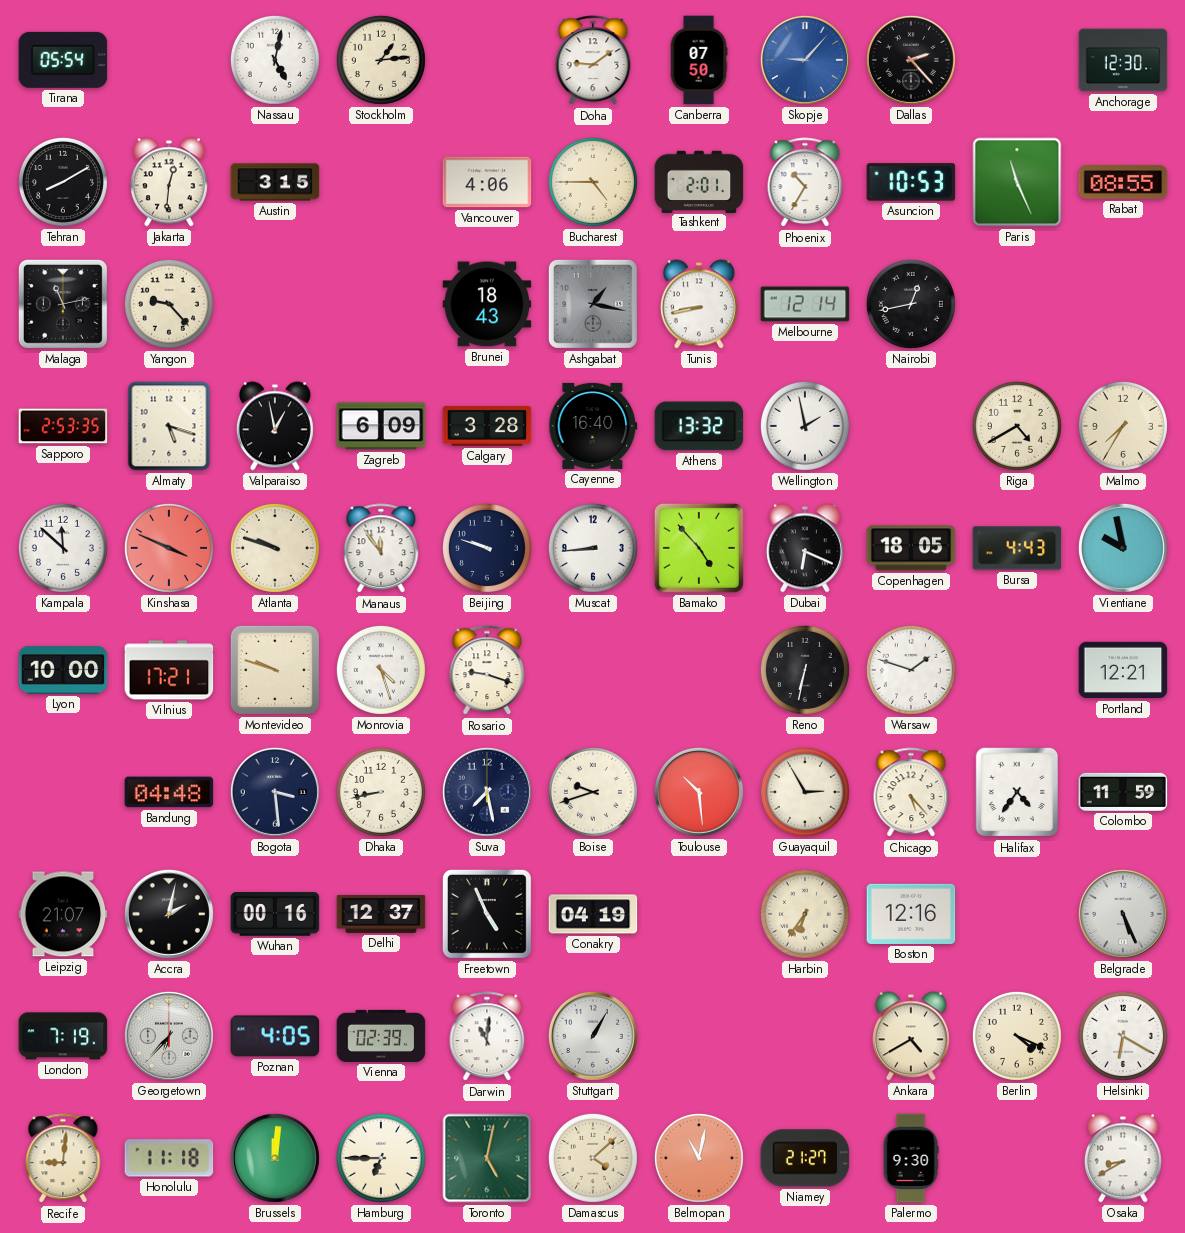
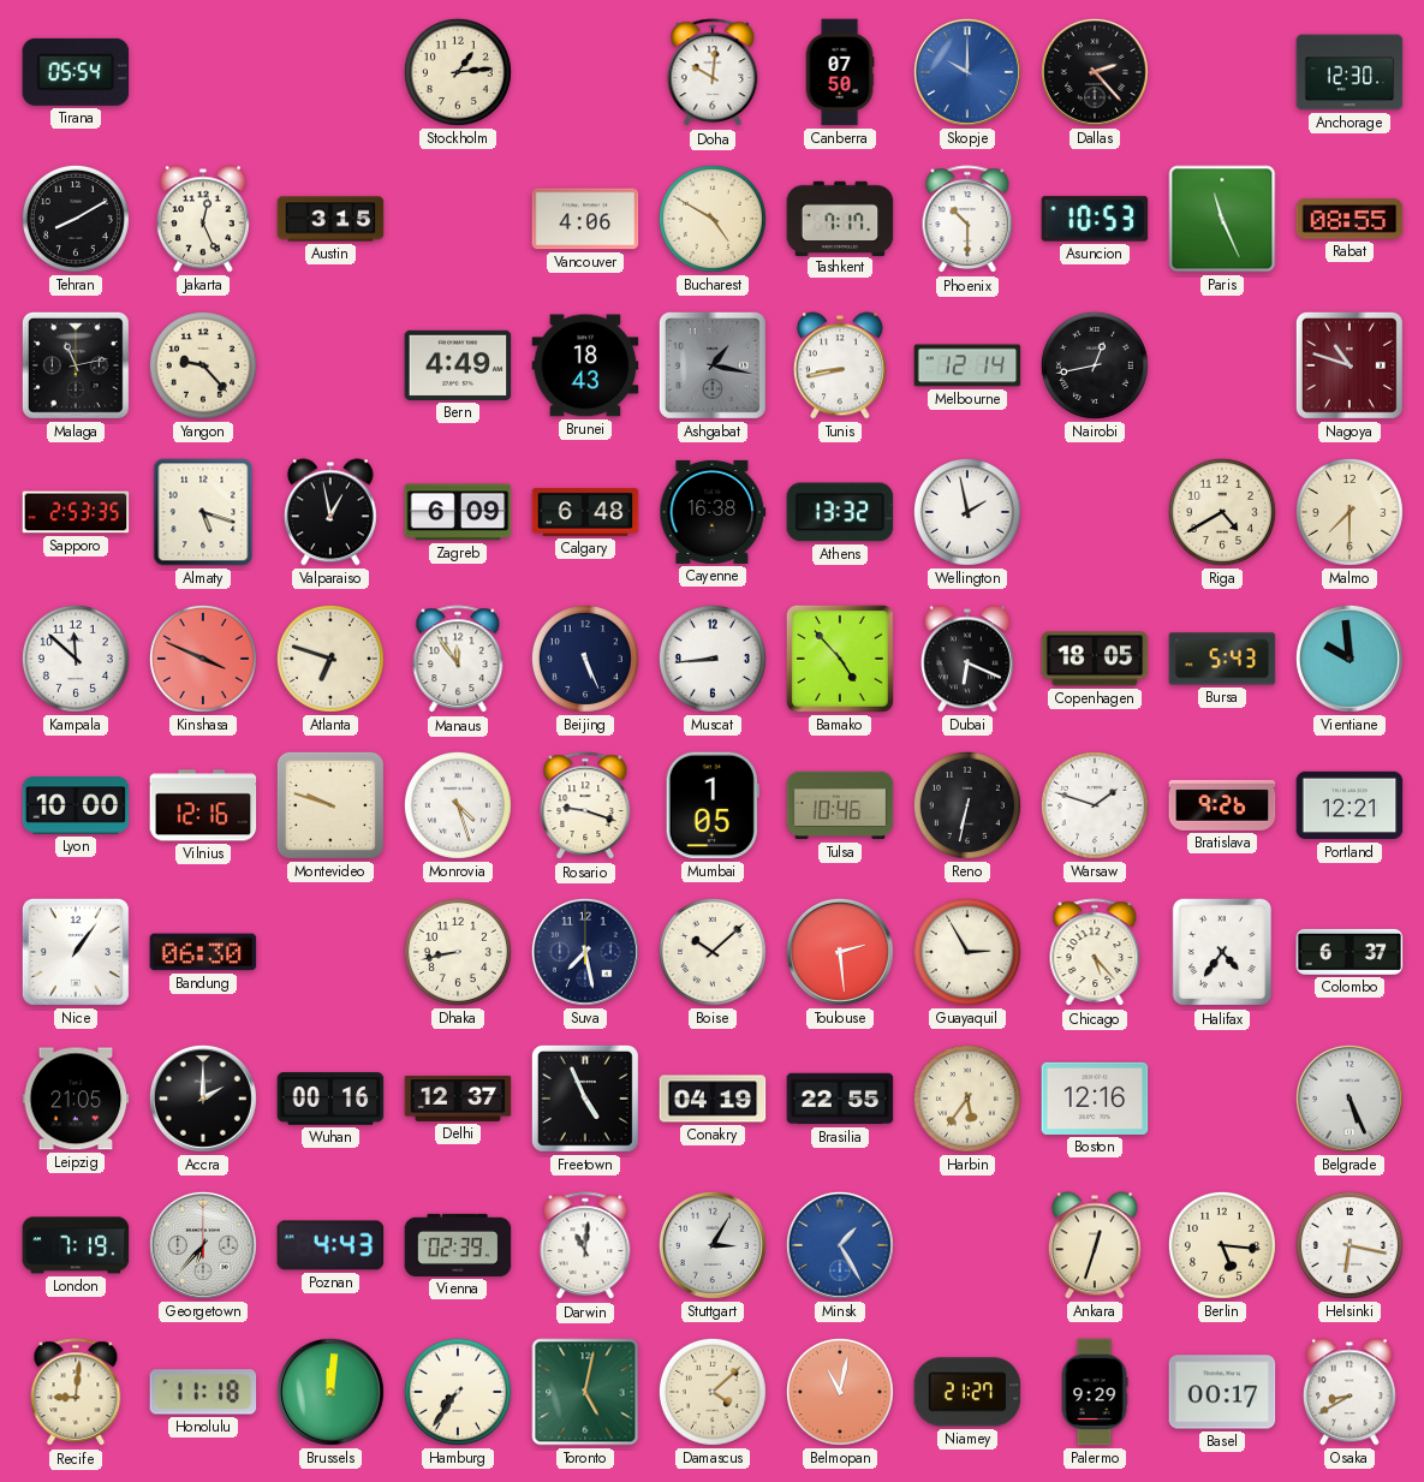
Nassau: 5:02 -> none (275, 60)
Doha: 9:09 -> 10:01 (713, 73)
Skopje: 9:07 -> 10:00 (967, 72)
Jakarta: 12:31 -> 12:26 (203, 219)
Bucharest: 4:45 -> 4:50 (713, 219)
Tashkent: 2:01 -> 7:17 (840, 218)
Phoenix: 10:35 -> 10:30 (967, 220)
Bern: none -> 4:49 (458, 365)
Nagoya: none -> 10:48 (1349, 365)
Calgary: 3:28 -> 6:48 (585, 512)
Cayenne: 16:40 -> 16:38 (713, 512)
Malmo: 7:35 -> 7:30 (1349, 512)
Atlanta: 9:48 -> 6:48 (330, 659)
Beijing: 9:48 -> 5:26 (585, 659)
Bursa: 4:43 -> 5:43 (1222, 659)
Vientiane: 9:58 -> 9:59 (1349, 659)
Vilnius: 17:21 -> 12:16 (203, 805)
Mumbai: none -> 1:05 (713, 805)
Tulsa: none -> 10:46 (840, 805)
Bratislava: none -> 9:26 (1222, 805)
Nice: none -> 1:06 (76, 952)
Bandung: 04:48 -> 06:30 (203, 952)
Bogota: 3:29 -> none (275, 792)
Boise: 9:42 -> 10:08 (713, 952)
Toulouse: 10:29 -> 2:29 (840, 952)
Colombo: 11:59 -> 6:37 (1349, 952)
Leipzig: 21:07 -> 21:05 (76, 1099)
Accra: 2:02 -> 2:00 (203, 1099)
Brasilia: none -> 22:55 (840, 1099)
Harbin: 6:36 -> 5:36 (967, 1099)
Poznan: 4:05 -> 4:43 (330, 1245)
Stuttgart: 1:05 -> 3:05 (713, 1245)
Minsk: none -> 1:25 (840, 1245)
Ankara: 4:40 -> 12:33 (1095, 1245)
Berlin: 4:19 -> 5:16 (1222, 1245)
Helsinki: 6:20 -> 6:17 (1349, 1245)
Hamburg: 6:45 -> 7:36 (458, 1392)
Palermo: 9:30 -> 9:29 (1095, 1392)
Basel: none -> 00:17 (1222, 1392)
